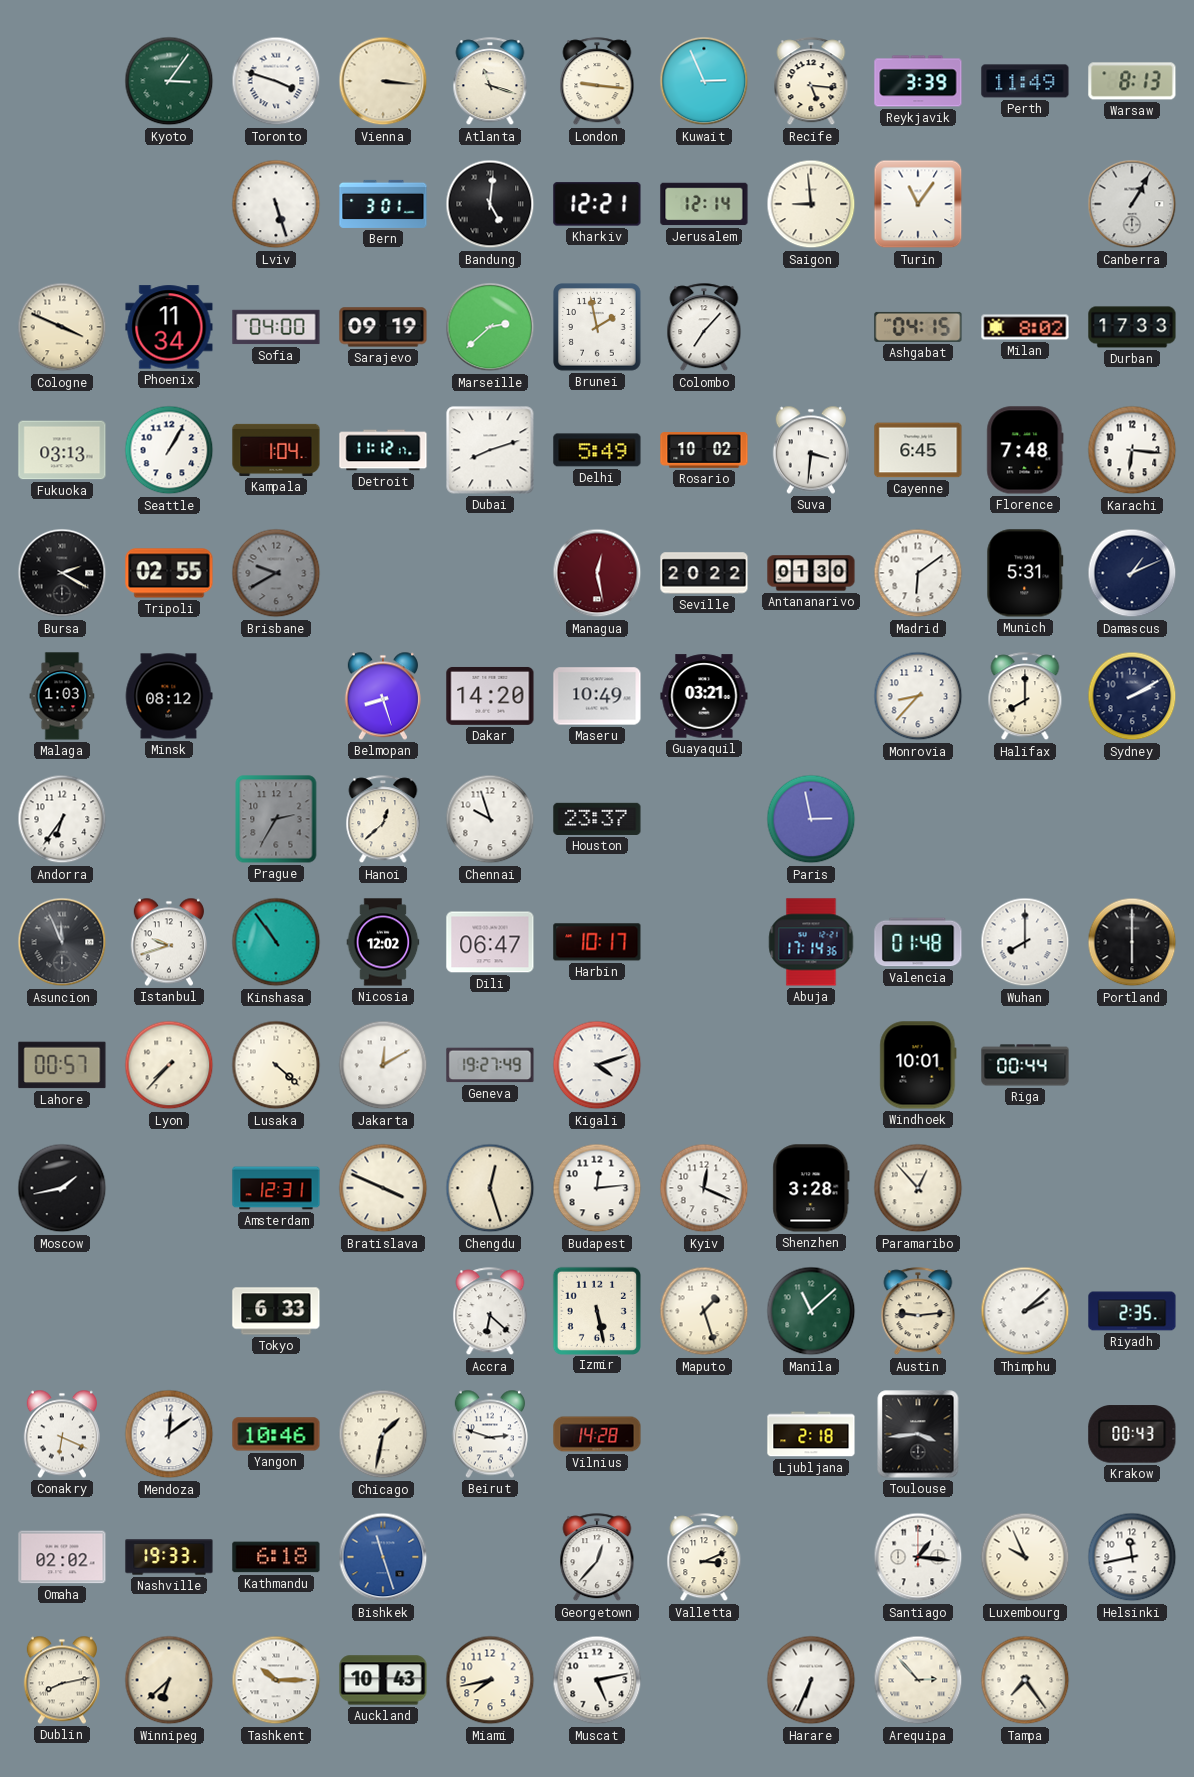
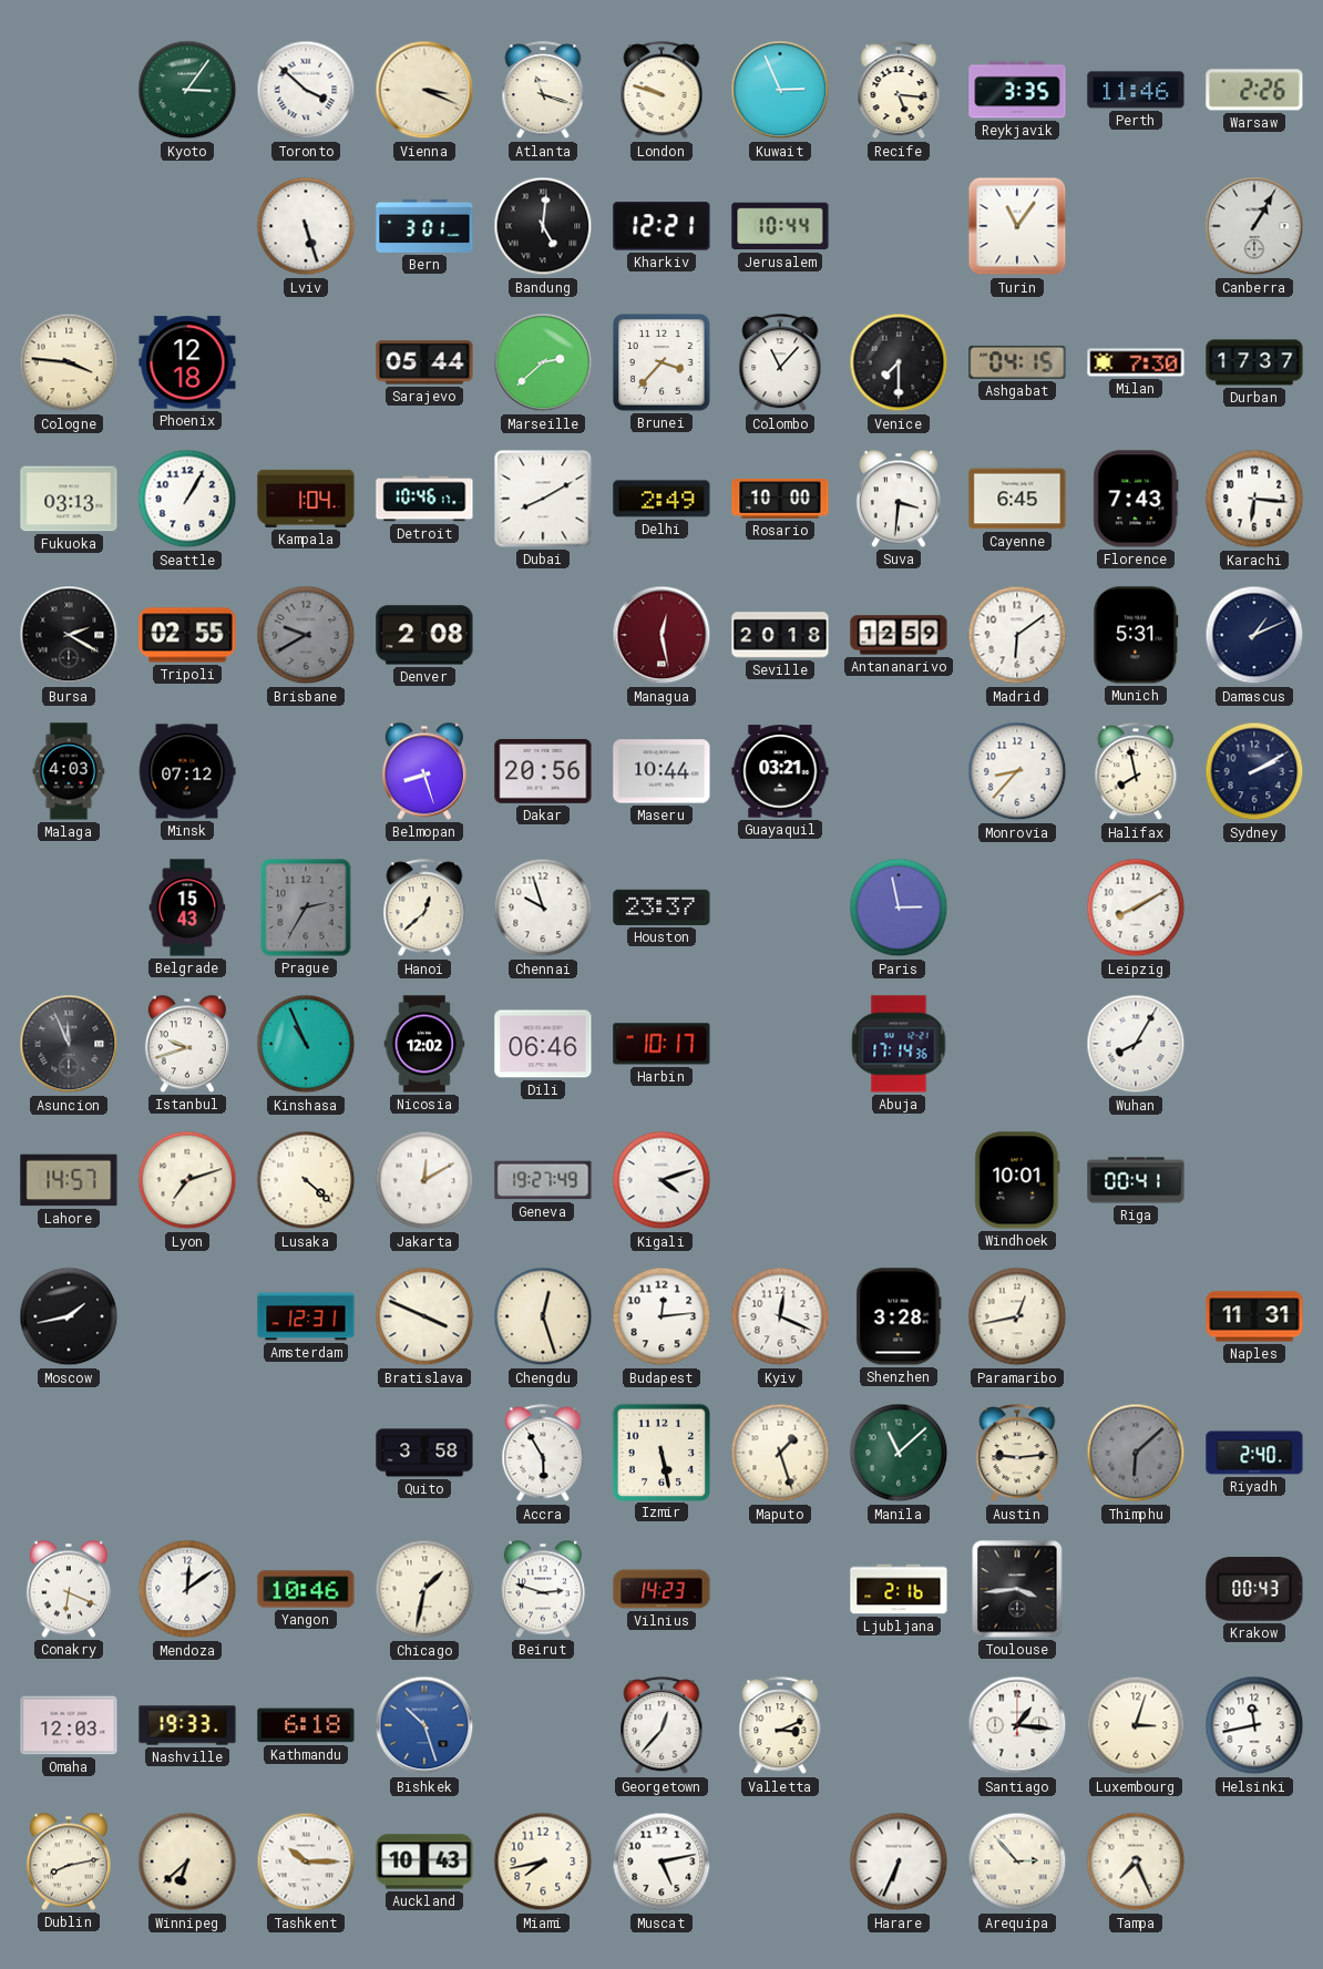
Toronto: 3:48 -> 3:52 (306, 90)
Vienna: 3:16 -> 3:19 (424, 90)
London: 9:16 -> 9:48 (661, 91)
Reykjavik: 3:39 -> 3:35 (1017, 90)
Perth: 11:49 -> 11:46 (1136, 90)
Warsaw: 8:13 -> 2:26 (1254, 90)
Jerusalem: 12:14 -> 10:44 (780, 226)
Saigon: 8:59 -> none (811, 204)
Cologne: 3:49 -> 3:46 (69, 362)
Phoenix: 11:34 -> 12:18 (187, 362)
Sofia: 04:00 -> none (276, 327)
Sarajevo: 09:19 -> 05:44 (424, 362)
Brunei: 1:58 -> 3:37 (663, 363)
Colombo: 7:07 -> 11:07 (780, 363)
Venice: none -> 7:30 (899, 362)
Milan: 8:02 -> 7:30 (1136, 362)
Durban: 17:33 -> 17:37 (1254, 362)
Detroit: 11:12 -> 10:46 (424, 499)
Dubai: 8:12 -> 8:10 (543, 499)
Delhi: 5:49 -> 2:49 (661, 499)
Rosario: 10:02 -> 10:00 (780, 499)
Florence: 7:48 -> 7:43 (1136, 499)
Denver: none -> 2:08 (424, 635)
Seville: 20:22 -> 20:18 (780, 635)
Antananarivo: 01:30 -> 12:59 (899, 635)
Malaga: 1:03 -> 4:03 (69, 771)
Minsk: 08:12 -> 07:12 (187, 771)
Dakar: 14:20 -> 20:56 (543, 771)
Maseru: 10:49 -> 10:44 (661, 771)
Halifax: 8:00 -> 7:58 (1136, 772)
Andorra: 6:36 -> none (62, 819)
Belgrade: none -> 15:43 (187, 907)
Leipzig: none -> 8:10 (1136, 907)
Kinshasa: 10:54 -> 10:56 (306, 1044)
Dili: 06:47 -> 06:46 (543, 1044)
Valencia: 01:48 -> none (918, 942)
Wuhan: 8:00 -> 8:05 (1136, 1044)
Portland: 6:00 -> none (1132, 942)
Lahore: 00:57 -> 14:57 (69, 1180)
Lyon: 7:37 -> 7:12 (187, 1180)
Riga: 00:44 -> 00:41 (1136, 1180)
Paramaribo: 12:53 -> 12:43 (1017, 1316)
Naples: none -> 11:31 (1254, 1316)
Tokyo: 6:33 -> none (276, 1311)
Quito: none -> 3:58 (424, 1453)
Accra: 6:22 -> 5:55 (543, 1454)
Thimphu: 2:08 -> 6:08 (1136, 1453)
Thimphu dial: white -> grey (1136, 1453)
Riyadh: 2:35 -> 2:40 (1254, 1453)
Vilnius: 14:28 -> 14:23 (661, 1589)
Ljubljana: 2:18 -> 2:16 (899, 1589)
Omaha: 02:02 -> 12:03 (69, 1725)
Bishkek: 11:27 -> 10:27 (424, 1725)
Luxembourg: 9:56 -> 3:03 (1136, 1725)
Tampa: 7:24 -> 7:26 (1136, 1862)
